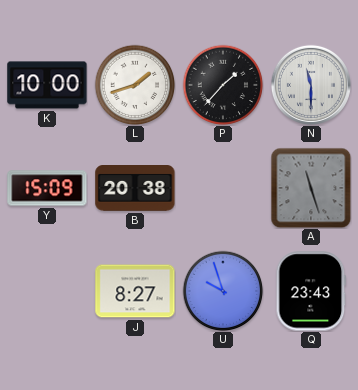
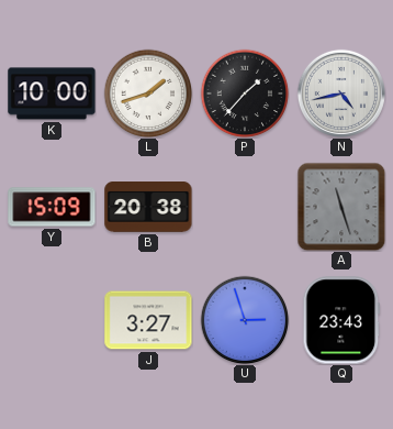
N: 11:30 -> 4:43 (341, 94)
J: 8:27 -> 3:27 (148, 320)
U: 9:57 -> 2:57 (245, 320)
